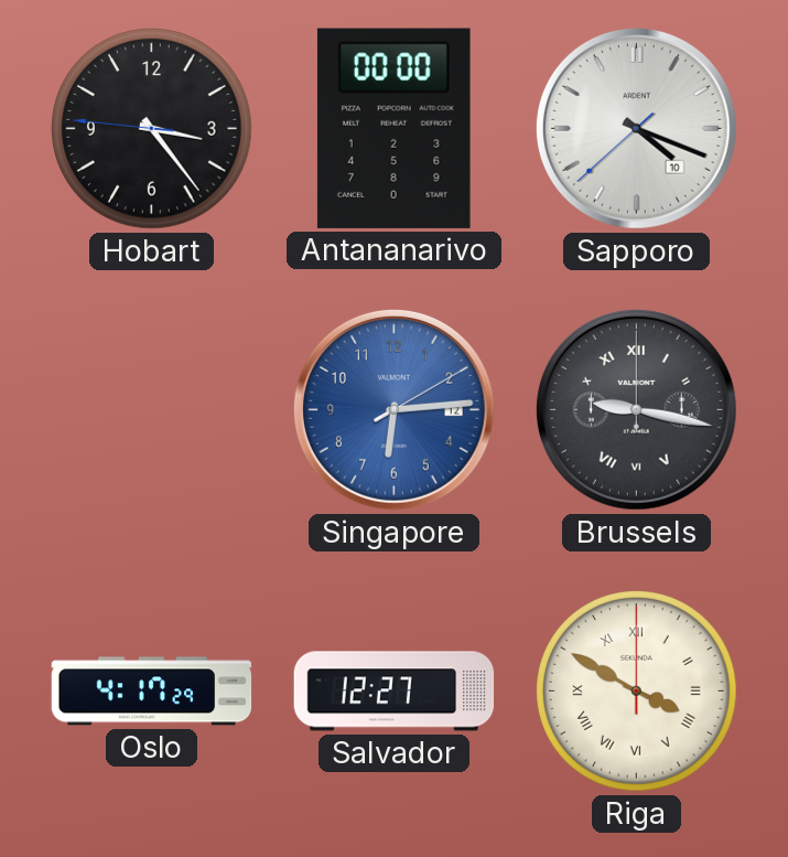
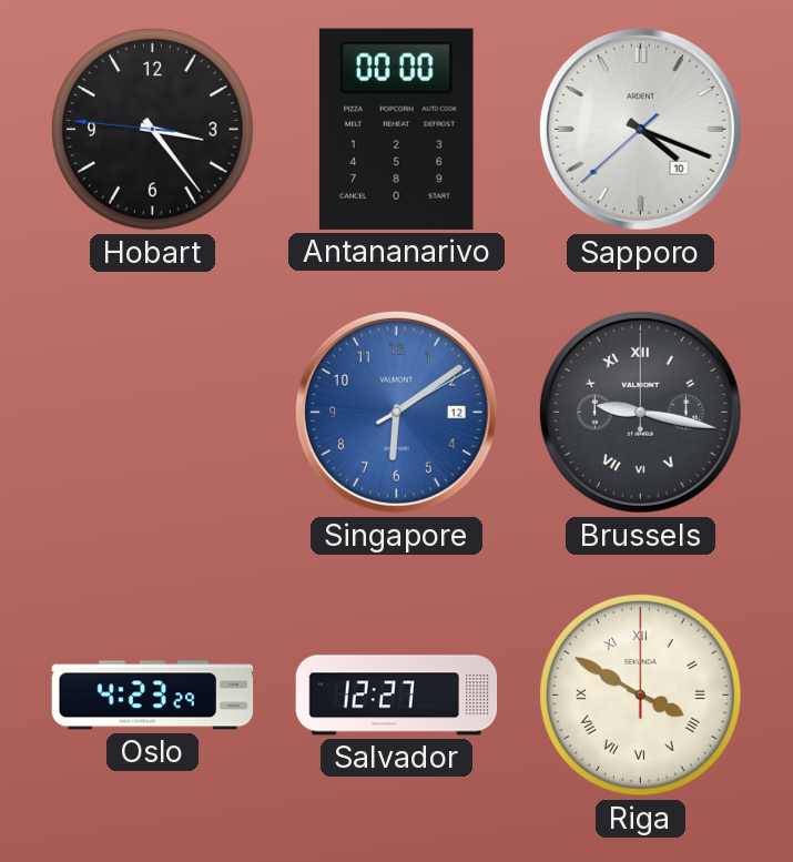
Singapore: 6:14 -> 6:09 (396, 412)
Oslo: 4:17 -> 4:23 (153, 696)
